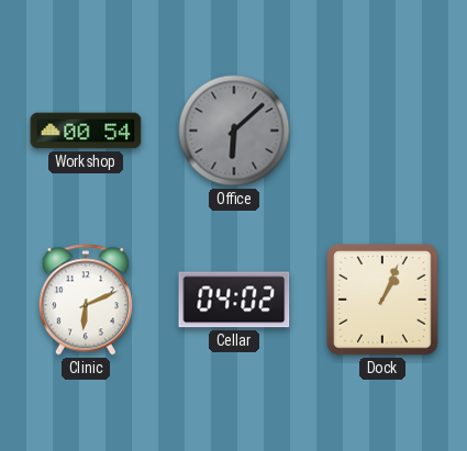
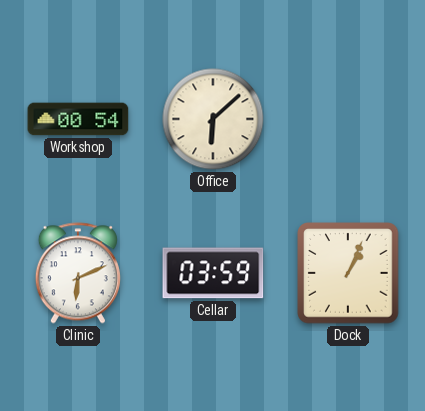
Office dial: grey -> cream (213, 119)
Cellar: 04:02 -> 03:59 (213, 273)
